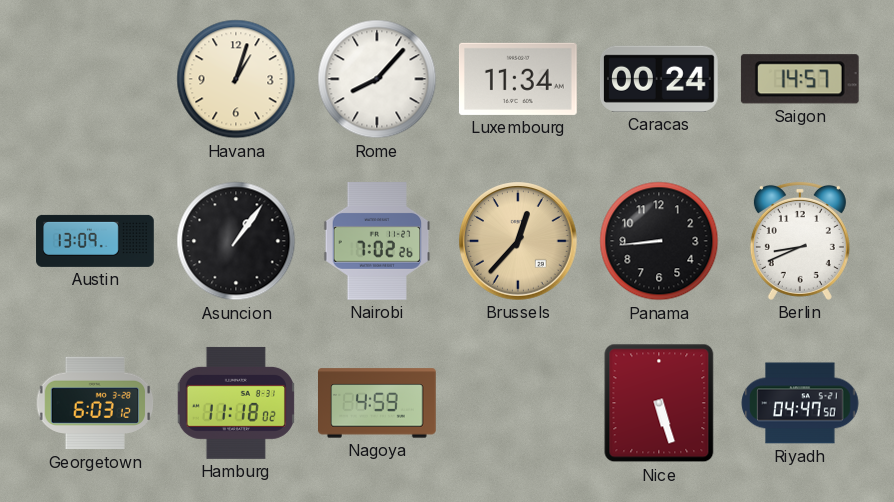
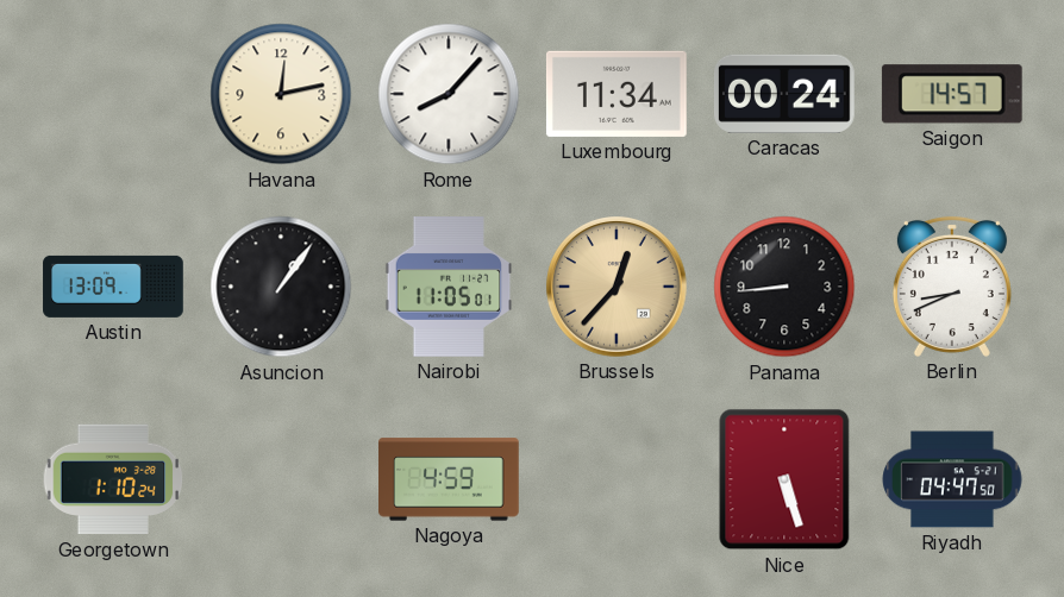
Havana: 1:03 -> 12:13 (281, 94)
Nairobi: 7:02 -> 11:05 (449, 288)
Georgetown: 6:03 -> 1:10 (113, 479)
Hamburg: 11:18 -> none (236, 403)
